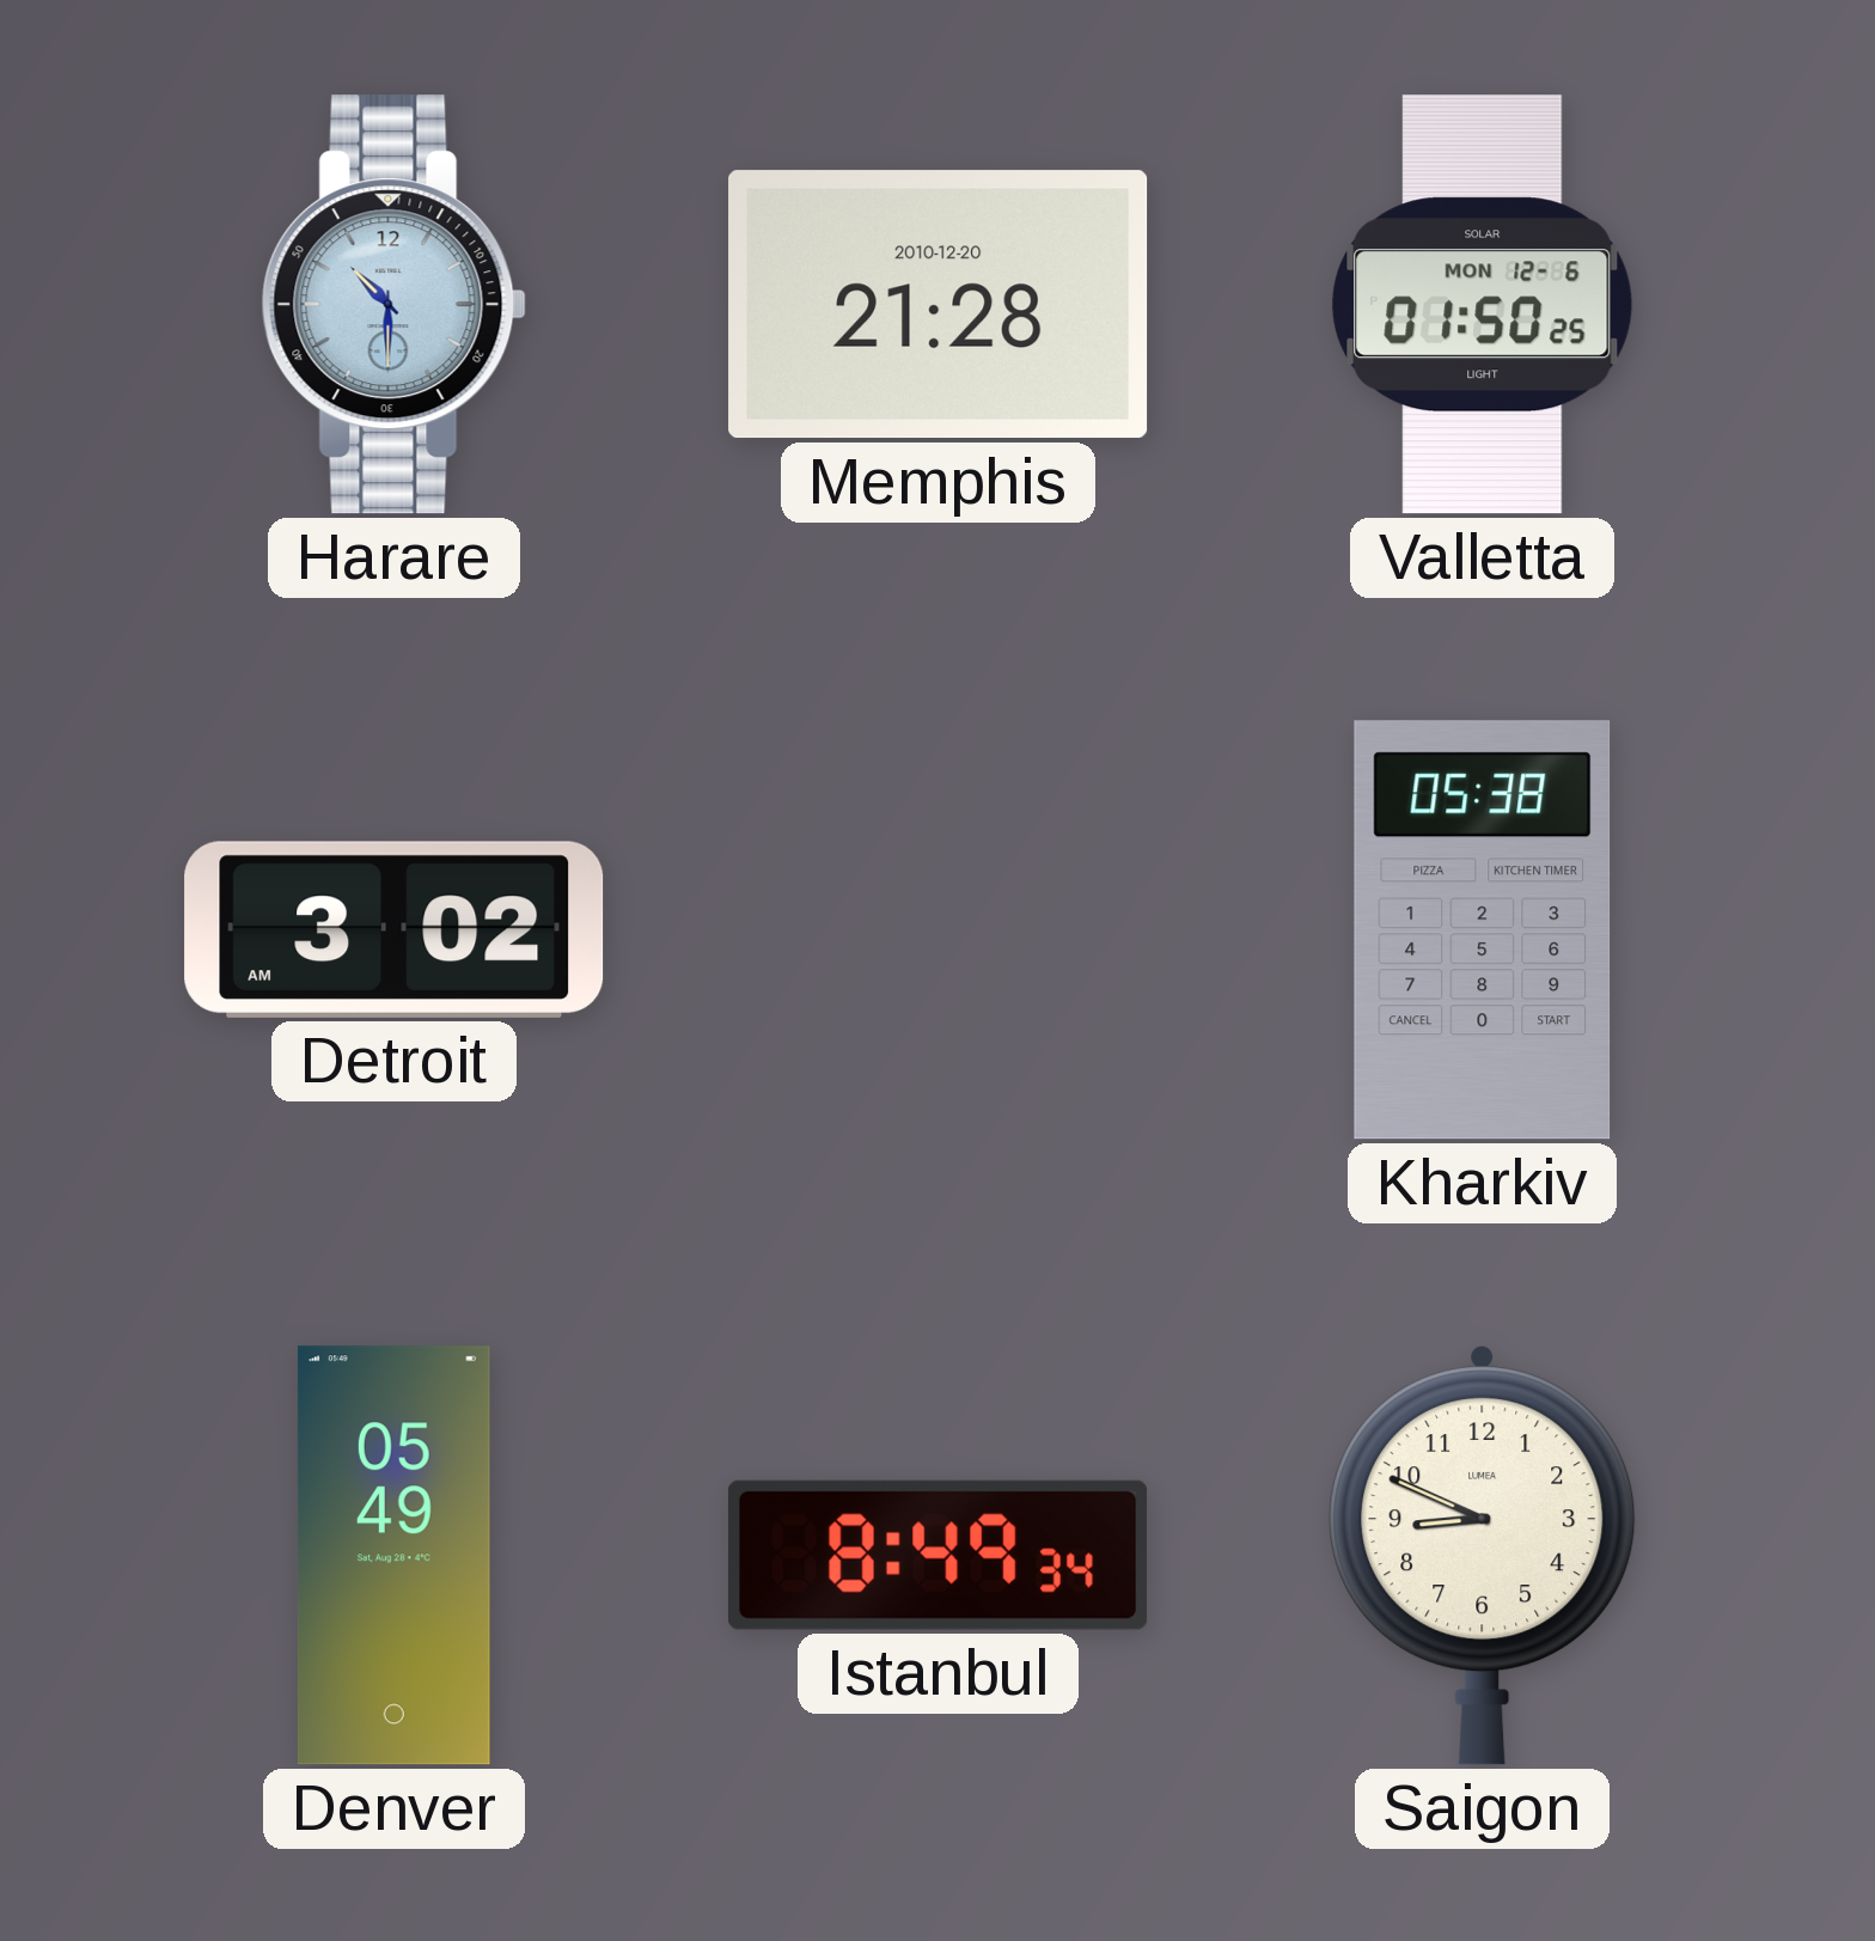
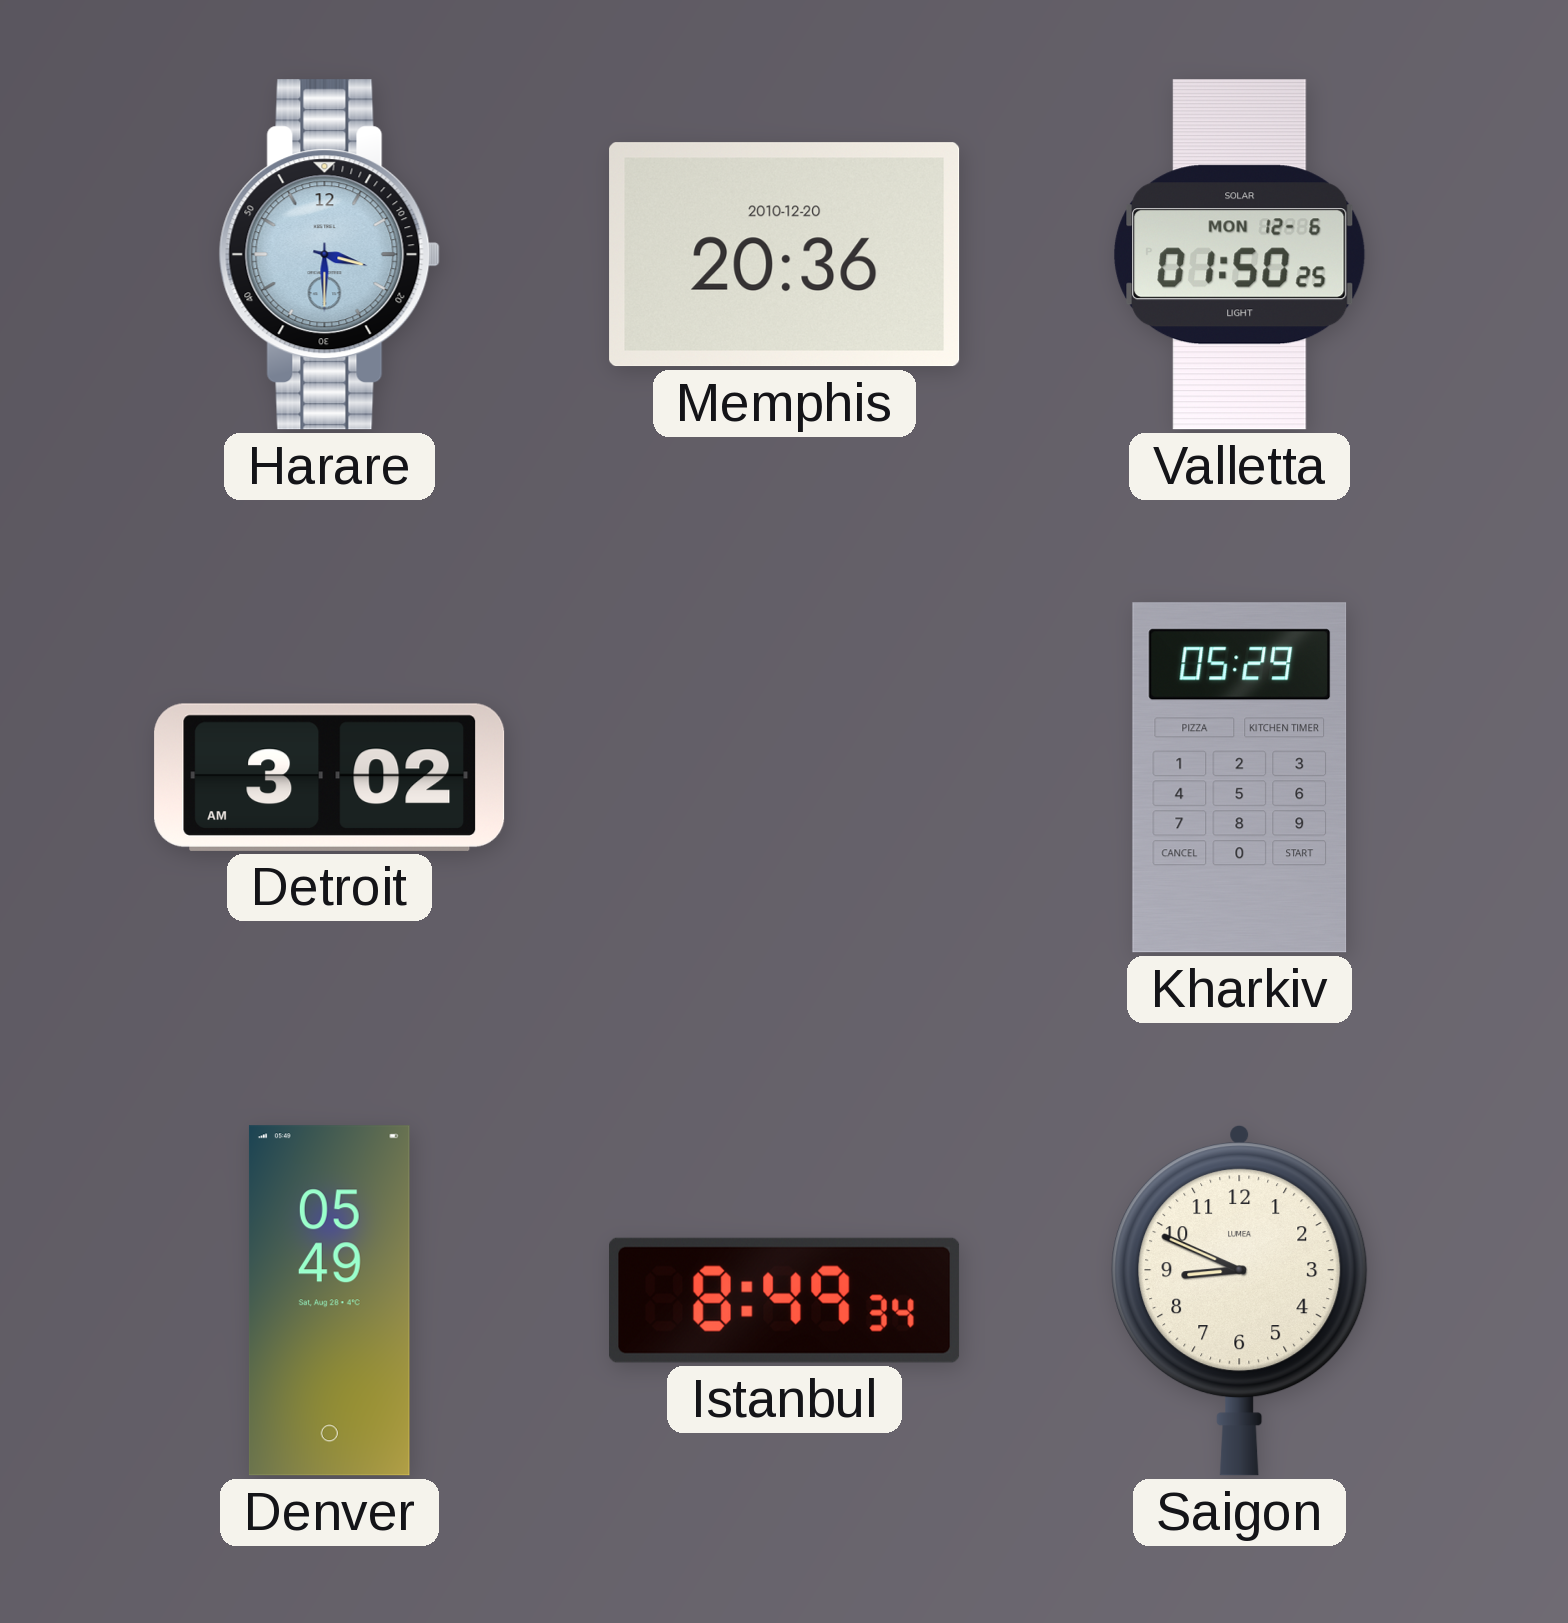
Harare: 10:30 -> 3:30 (329, 255)
Memphis: 21:28 -> 20:36 (785, 255)
Kharkiv: 05:38 -> 05:29 (1240, 778)
